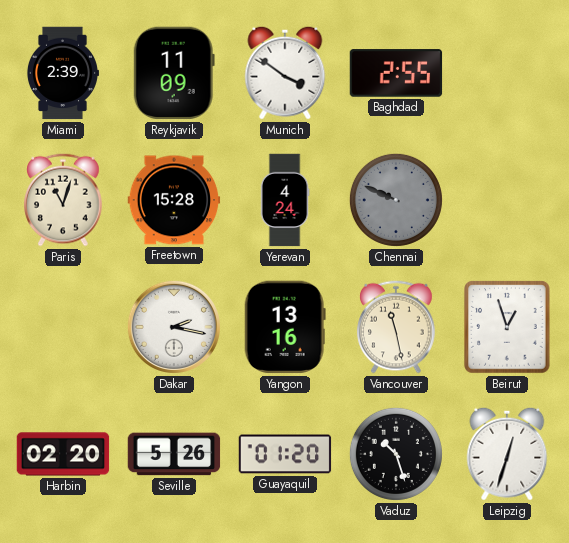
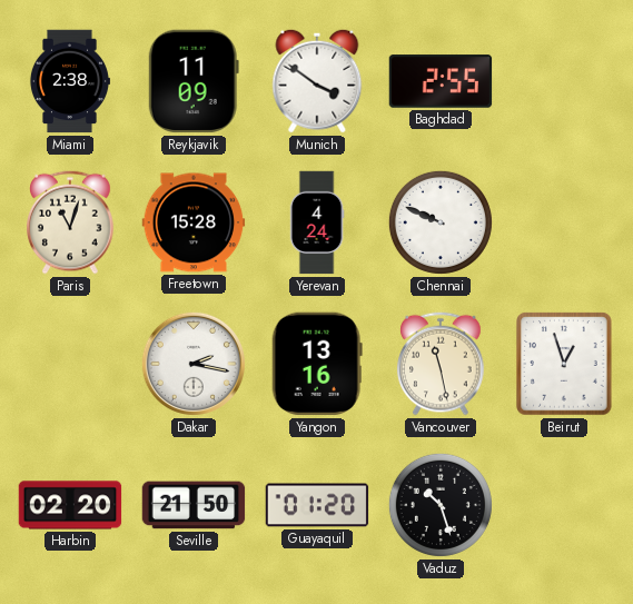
Miami: 2:39 -> 2:38 (69, 81)
Chennai dial: grey -> white (441, 222)
Seville: 5:26 -> 21:50 (194, 505)
Leipzig: 12:33 -> none (507, 454)
